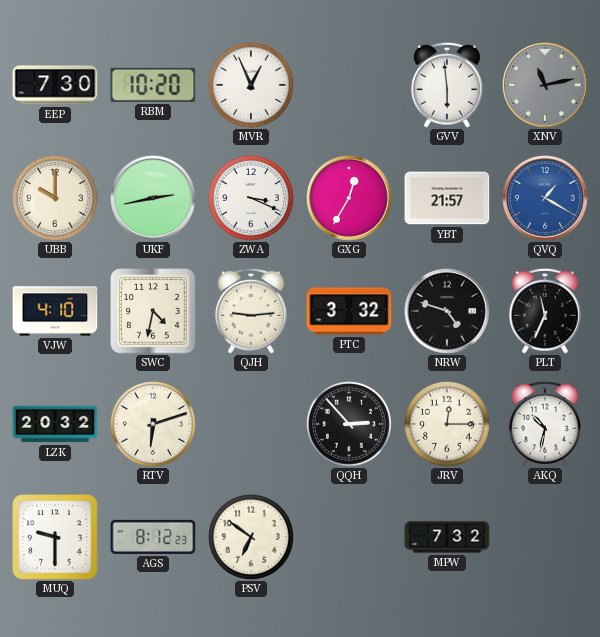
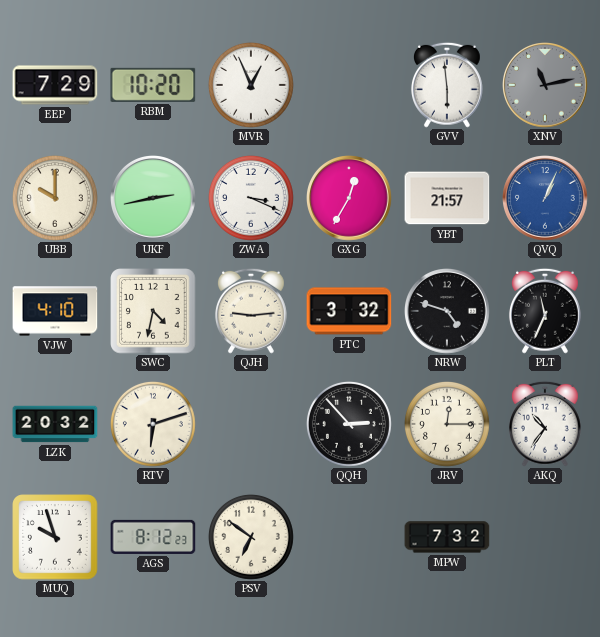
EEP: 7:30 -> 7:29 (55, 85)
QVQ: 1:20 -> 1:04 (546, 199)
AKQ: 10:32 -> 10:36 (545, 424)
MUQ: 9:30 -> 9:57 (55, 537)
